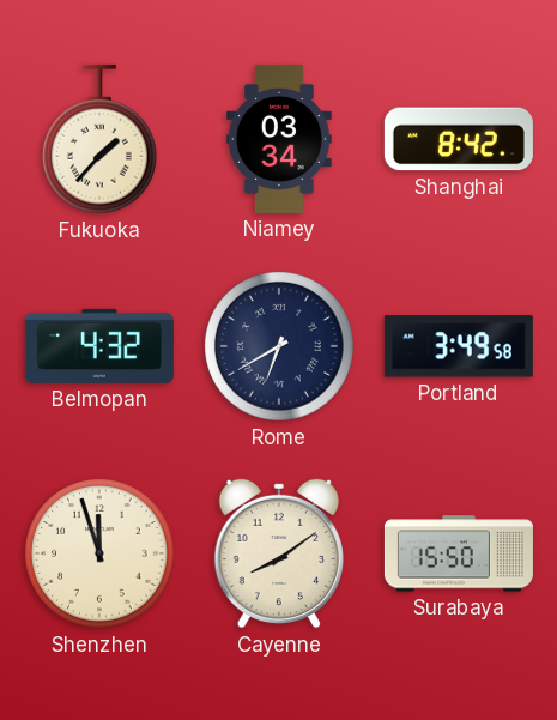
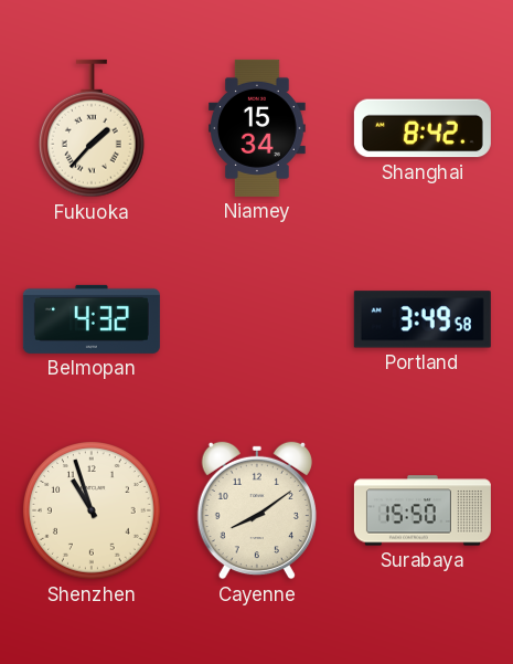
Niamey: 03:34 -> 15:34 (258, 128)
Rome: 6:40 -> none (280, 347)
Shenzhen: 11:57 -> 10:57 (93, 512)
